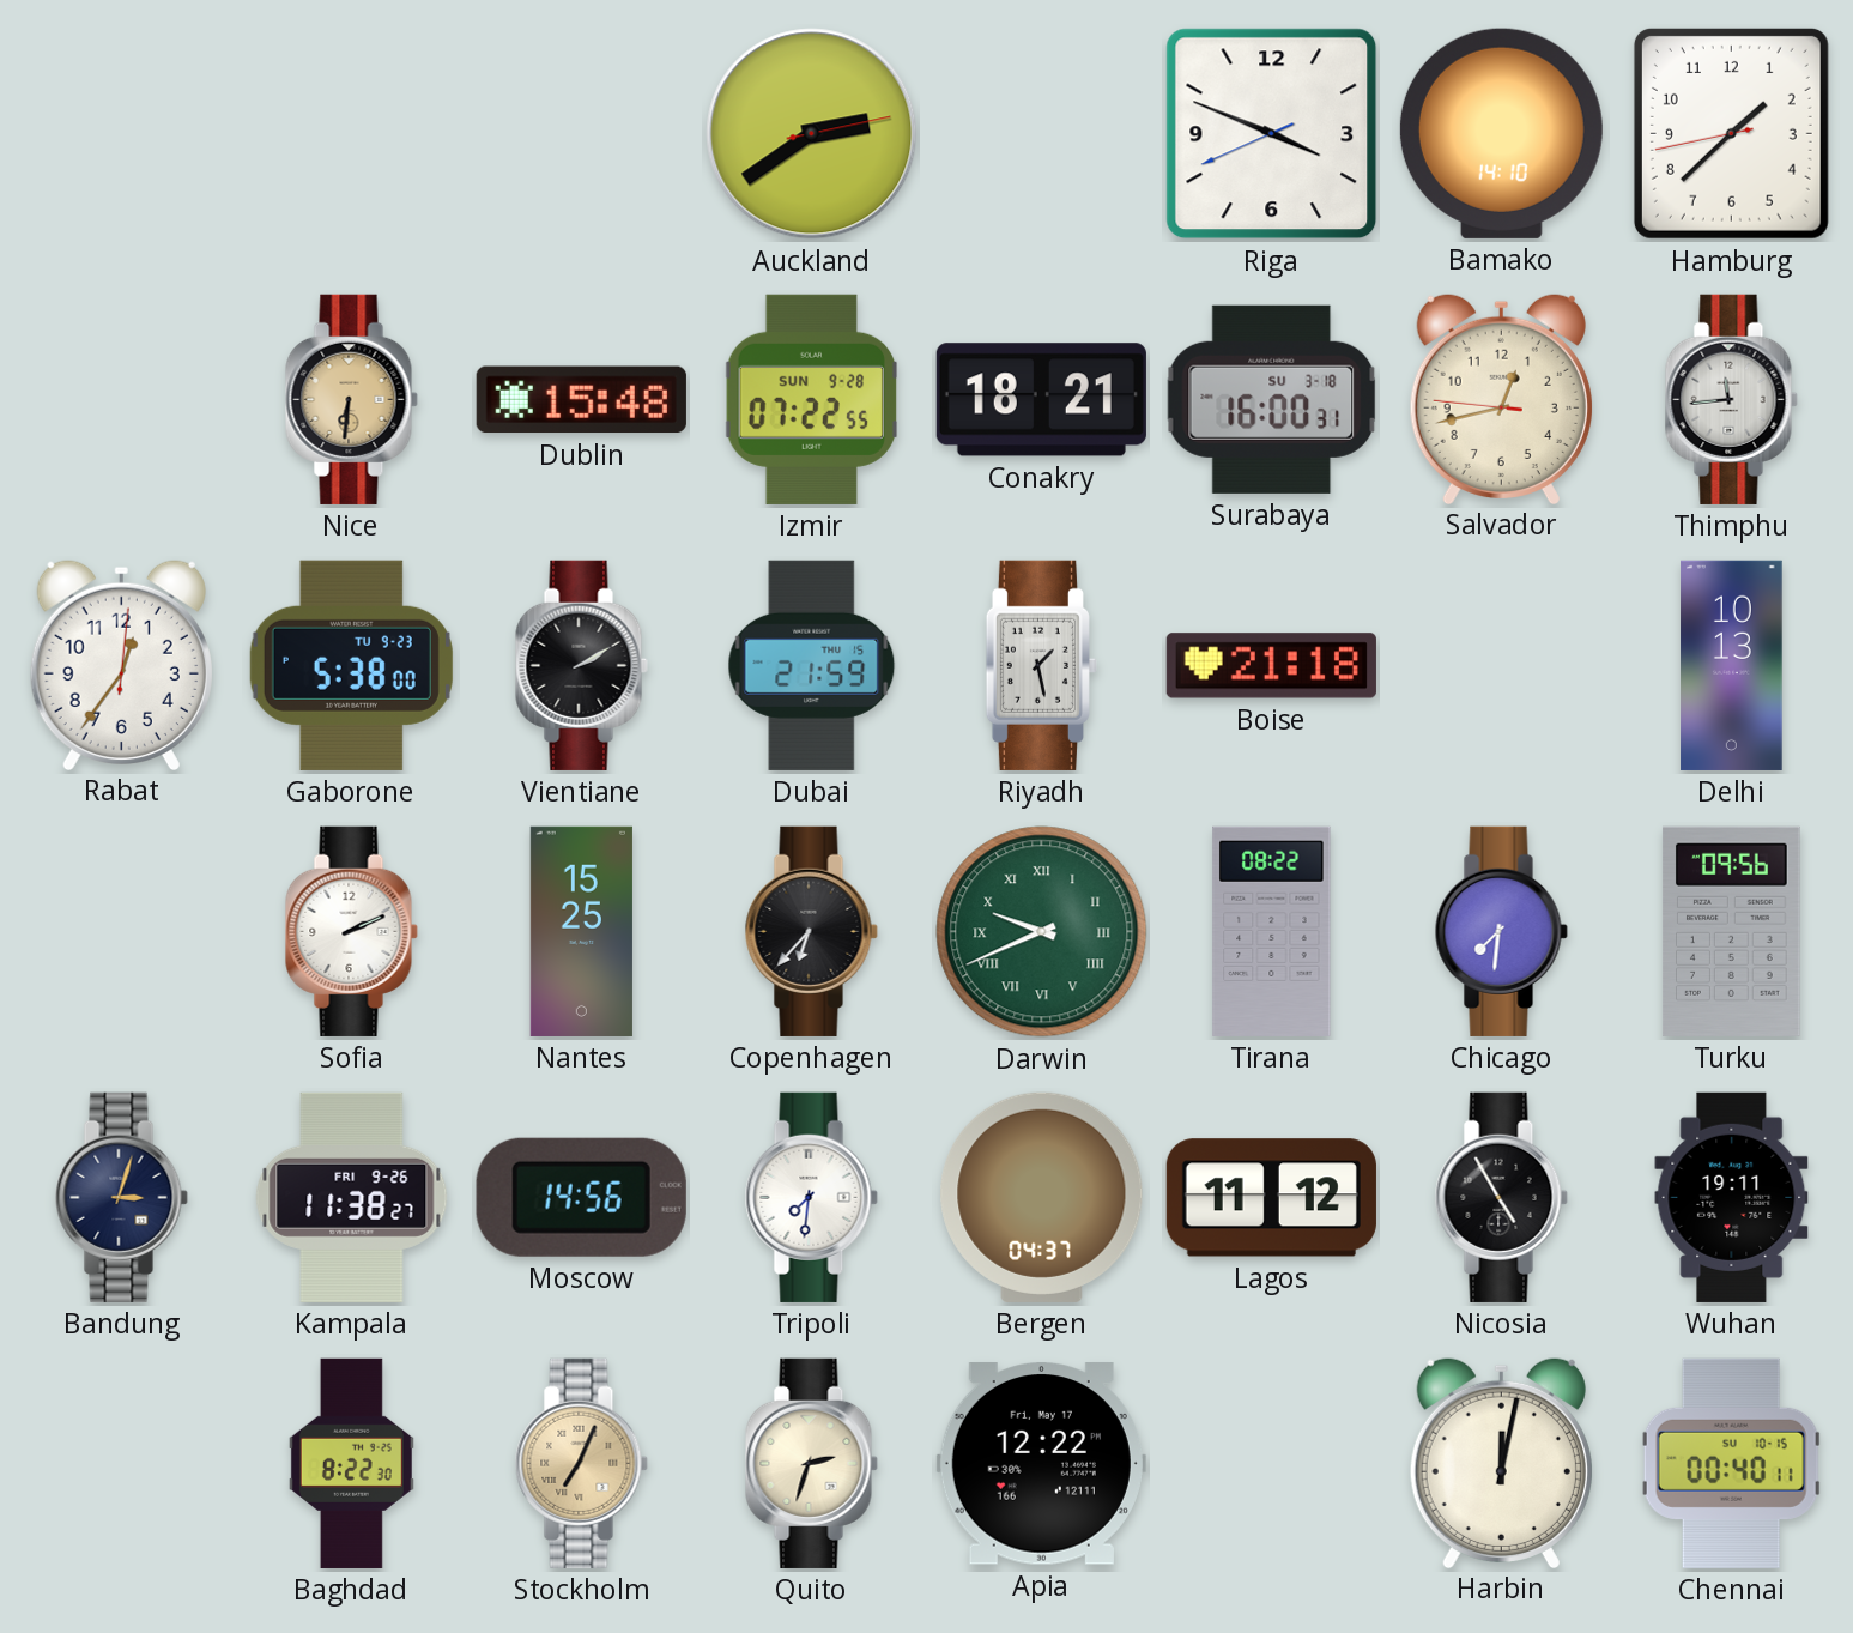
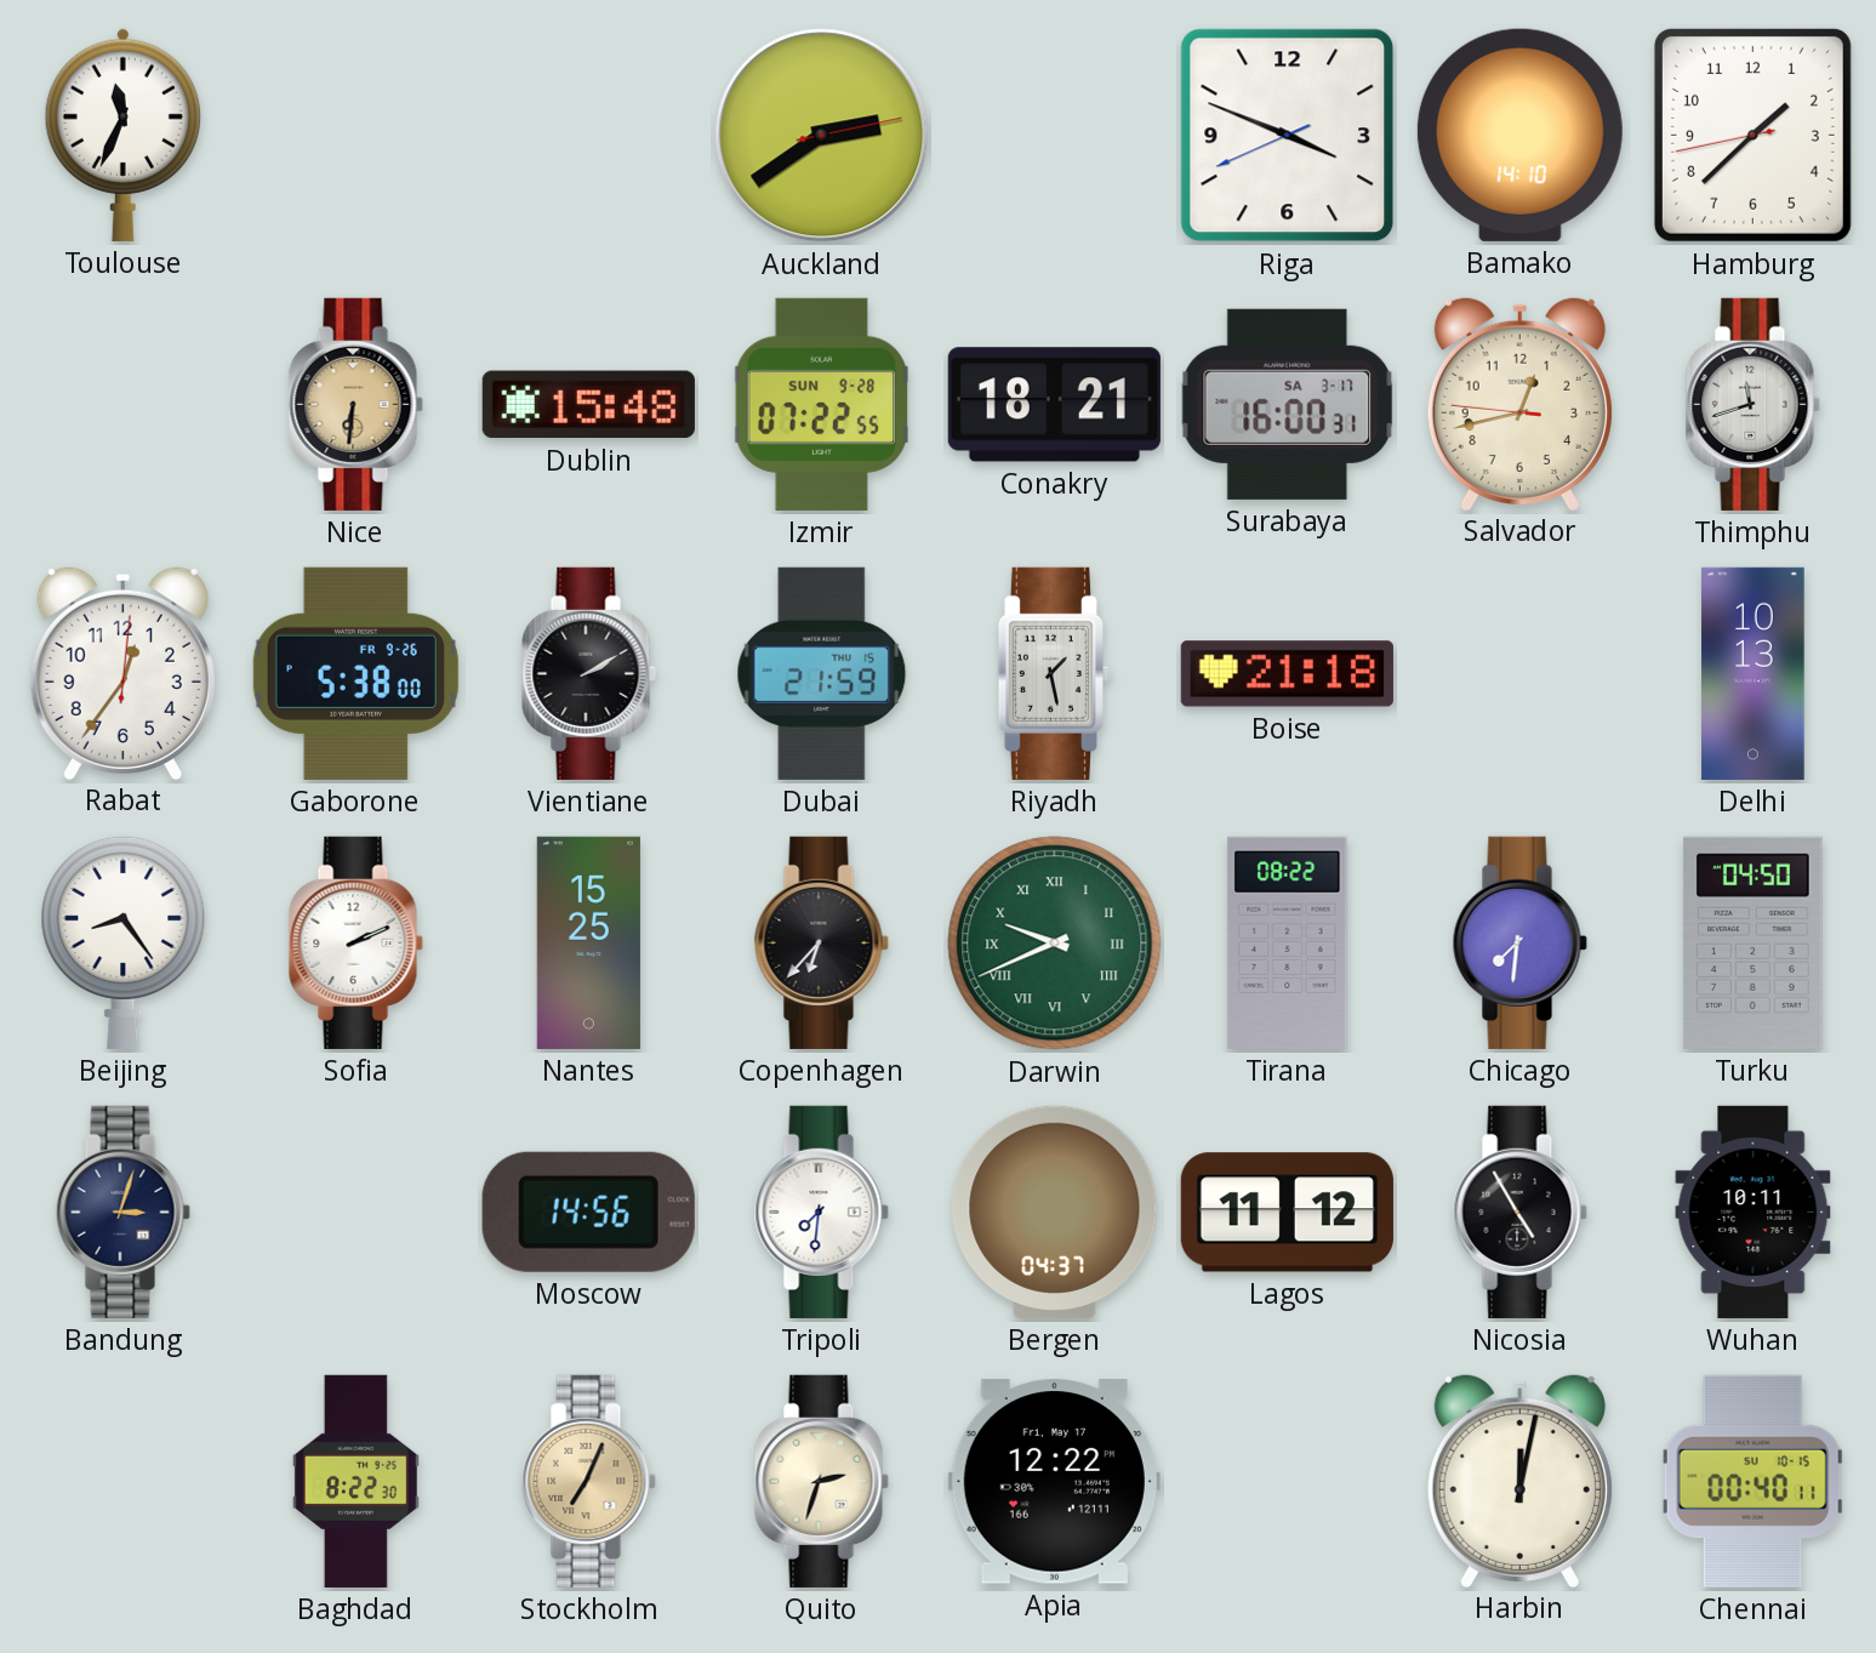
Toulouse: none -> 11:34 (122, 135)
Surabaya date: SU 3-18 -> SA 3-17 (1288, 404)
Thimphu: 11:44 -> 11:42 (1752, 404)
Gaborone date: TU 9-23 -> FR 9-26 (355, 673)
Beijing: none -> 8:24 (124, 942)
Turku: 09:56 -> 04:50 (1754, 942)
Kampala: 11:38 -> none (352, 1197)
Wuhan: 19:11 -> 10:11 (1754, 1212)
